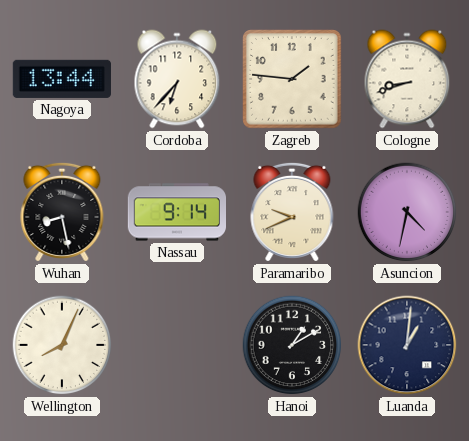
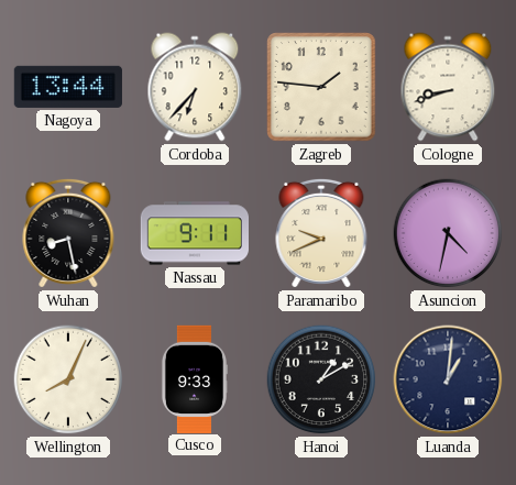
Nassau: 9:14 -> 9:11 (194, 233)
Cusco: none -> 9:33 (194, 378)
